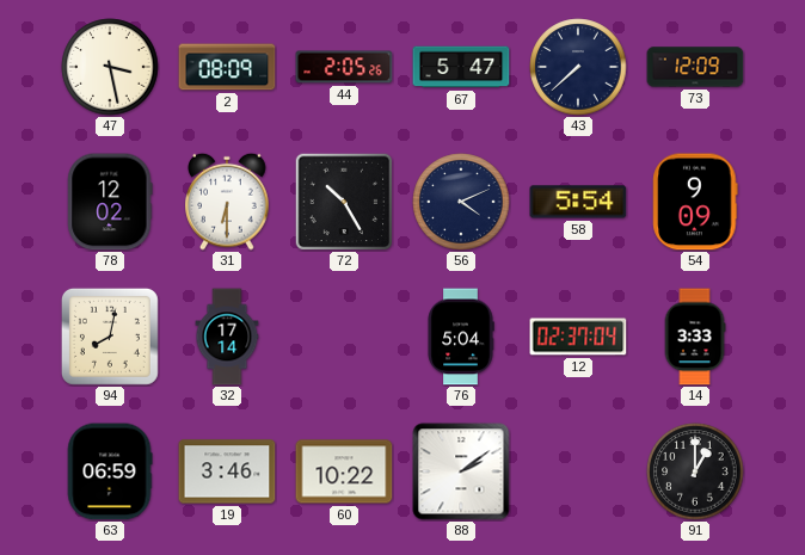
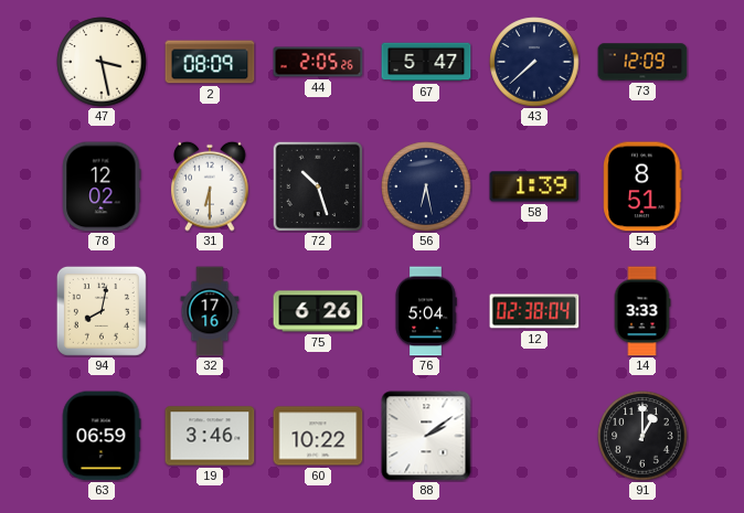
72: 10:25 -> 10:27 (318, 186)
56: 4:11 -> 6:28 (426, 186)
58: 5:54 -> 1:39 (534, 186)
54: 9:09 -> 8:51 (642, 186)
32: 17:14 -> 17:16 (210, 311)
75: none -> 6:26 (318, 311)
12: 02:37 -> 02:38 (534, 311)
